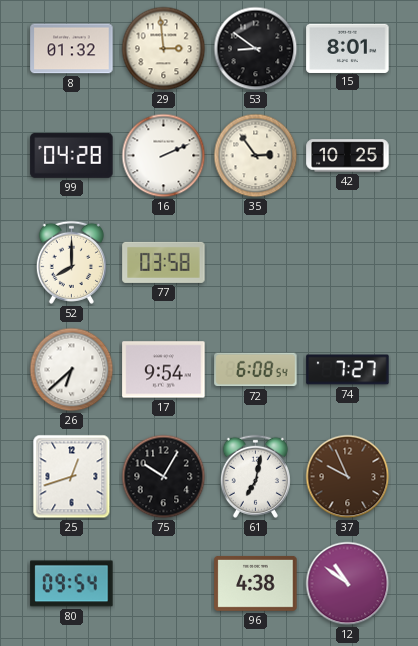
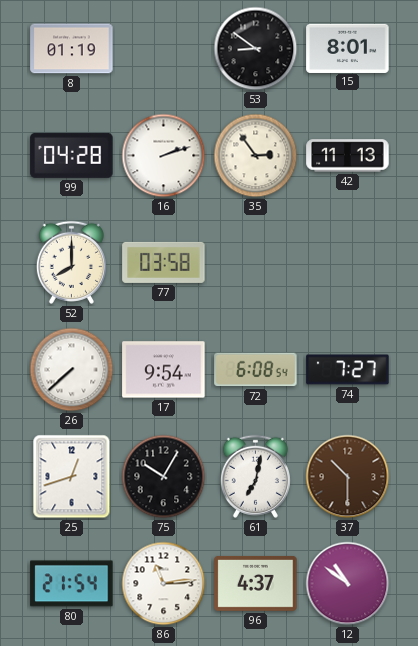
8: 01:32 -> 01:19 (72, 49)
29: 2:59 -> none (164, 49)
16: 2:11 -> 2:12 (164, 156)
42: 10:25 -> 11:13 (348, 156)
26: 6:38 -> 7:38 (72, 370)
37: 9:56 -> 10:30 (348, 477)
80: 09:54 -> 21:54 (72, 584)
86: none -> 11:14 (164, 584)
96: 4:38 -> 4:37 (256, 583)
